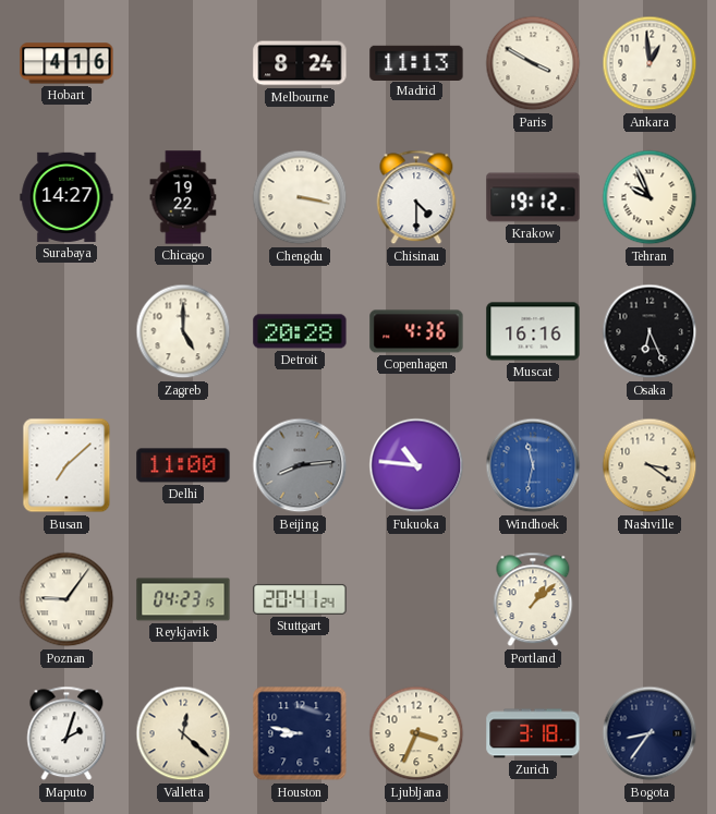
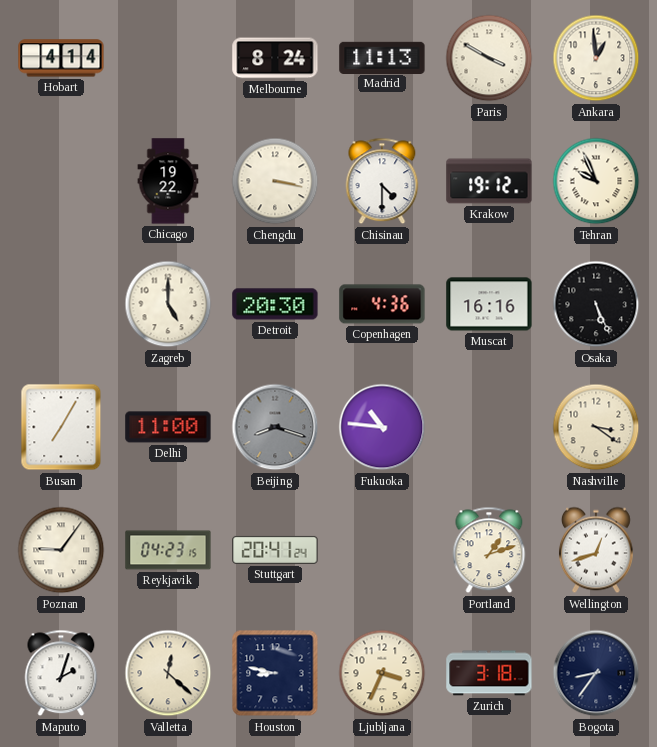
Hobart: 4:16 -> 4:14 (61, 58)
Surabaya: 14:27 -> none (66, 197)
Detroit: 20:28 -> 20:30 (275, 304)
Osaka: 6:26 -> 5:26 (596, 304)
Busan: 7:08 -> 7:05 (61, 427)
Beijing: 8:14 -> 8:18 (275, 427)
Windhoek: 11:32 -> none (533, 465)
Portland: 1:08 -> 1:12 (489, 550)
Wellington: none -> 12:42 (596, 550)
